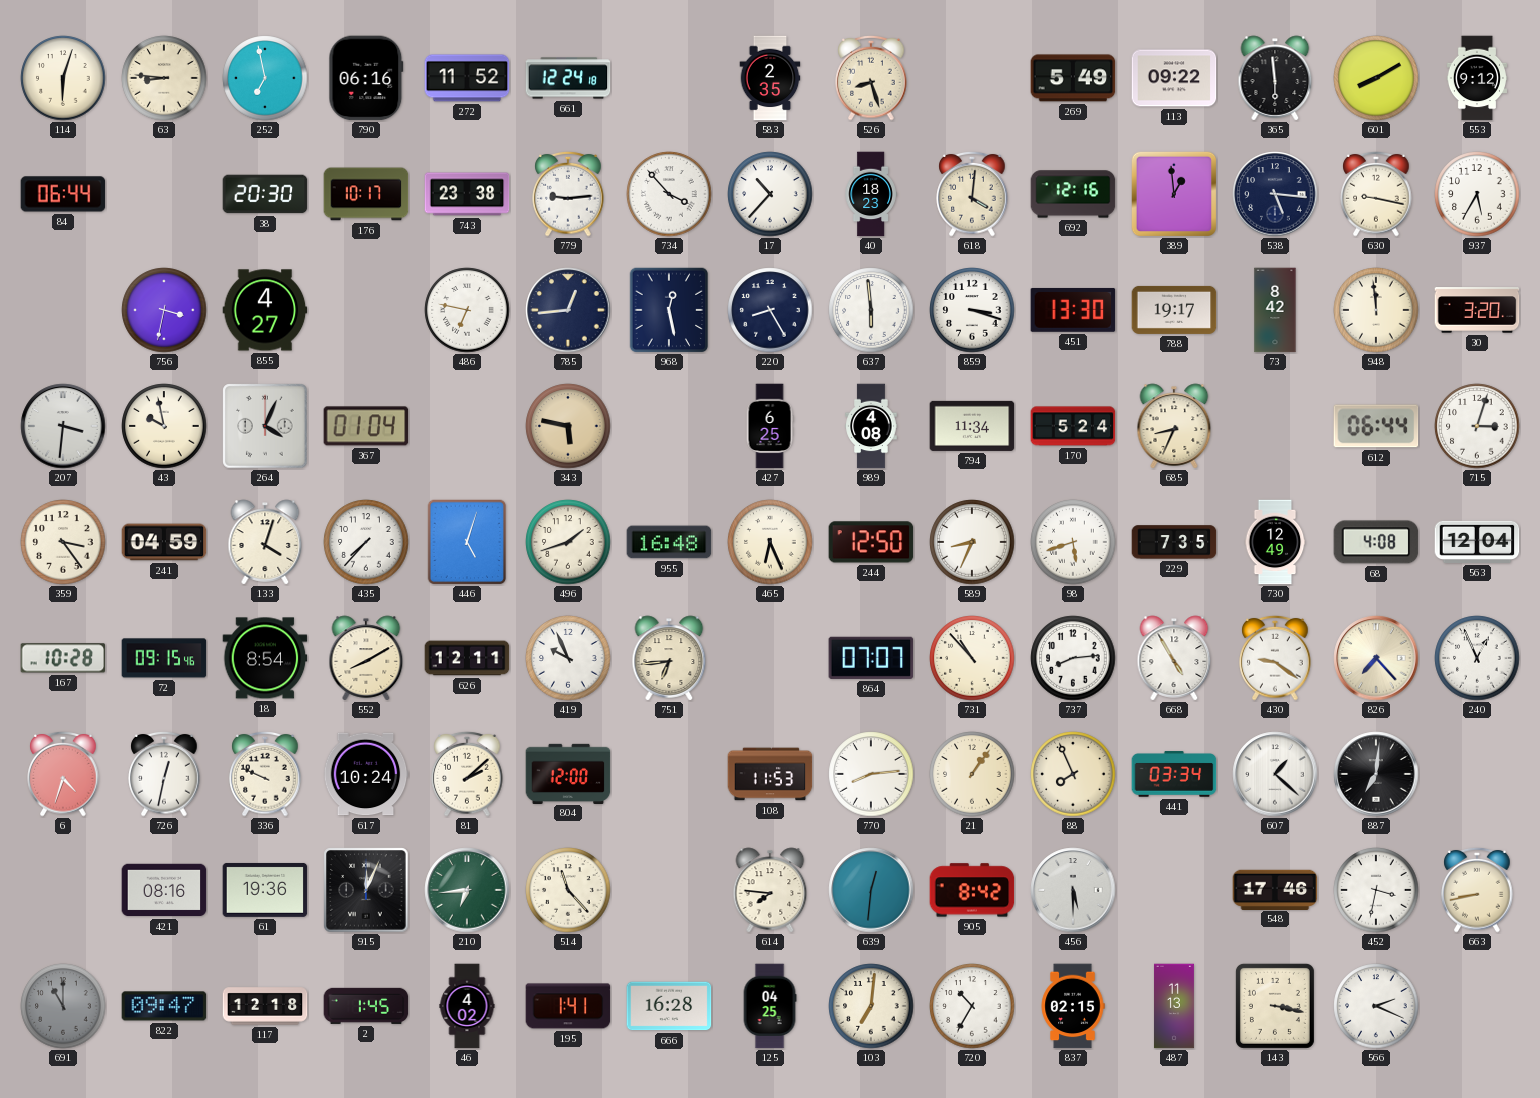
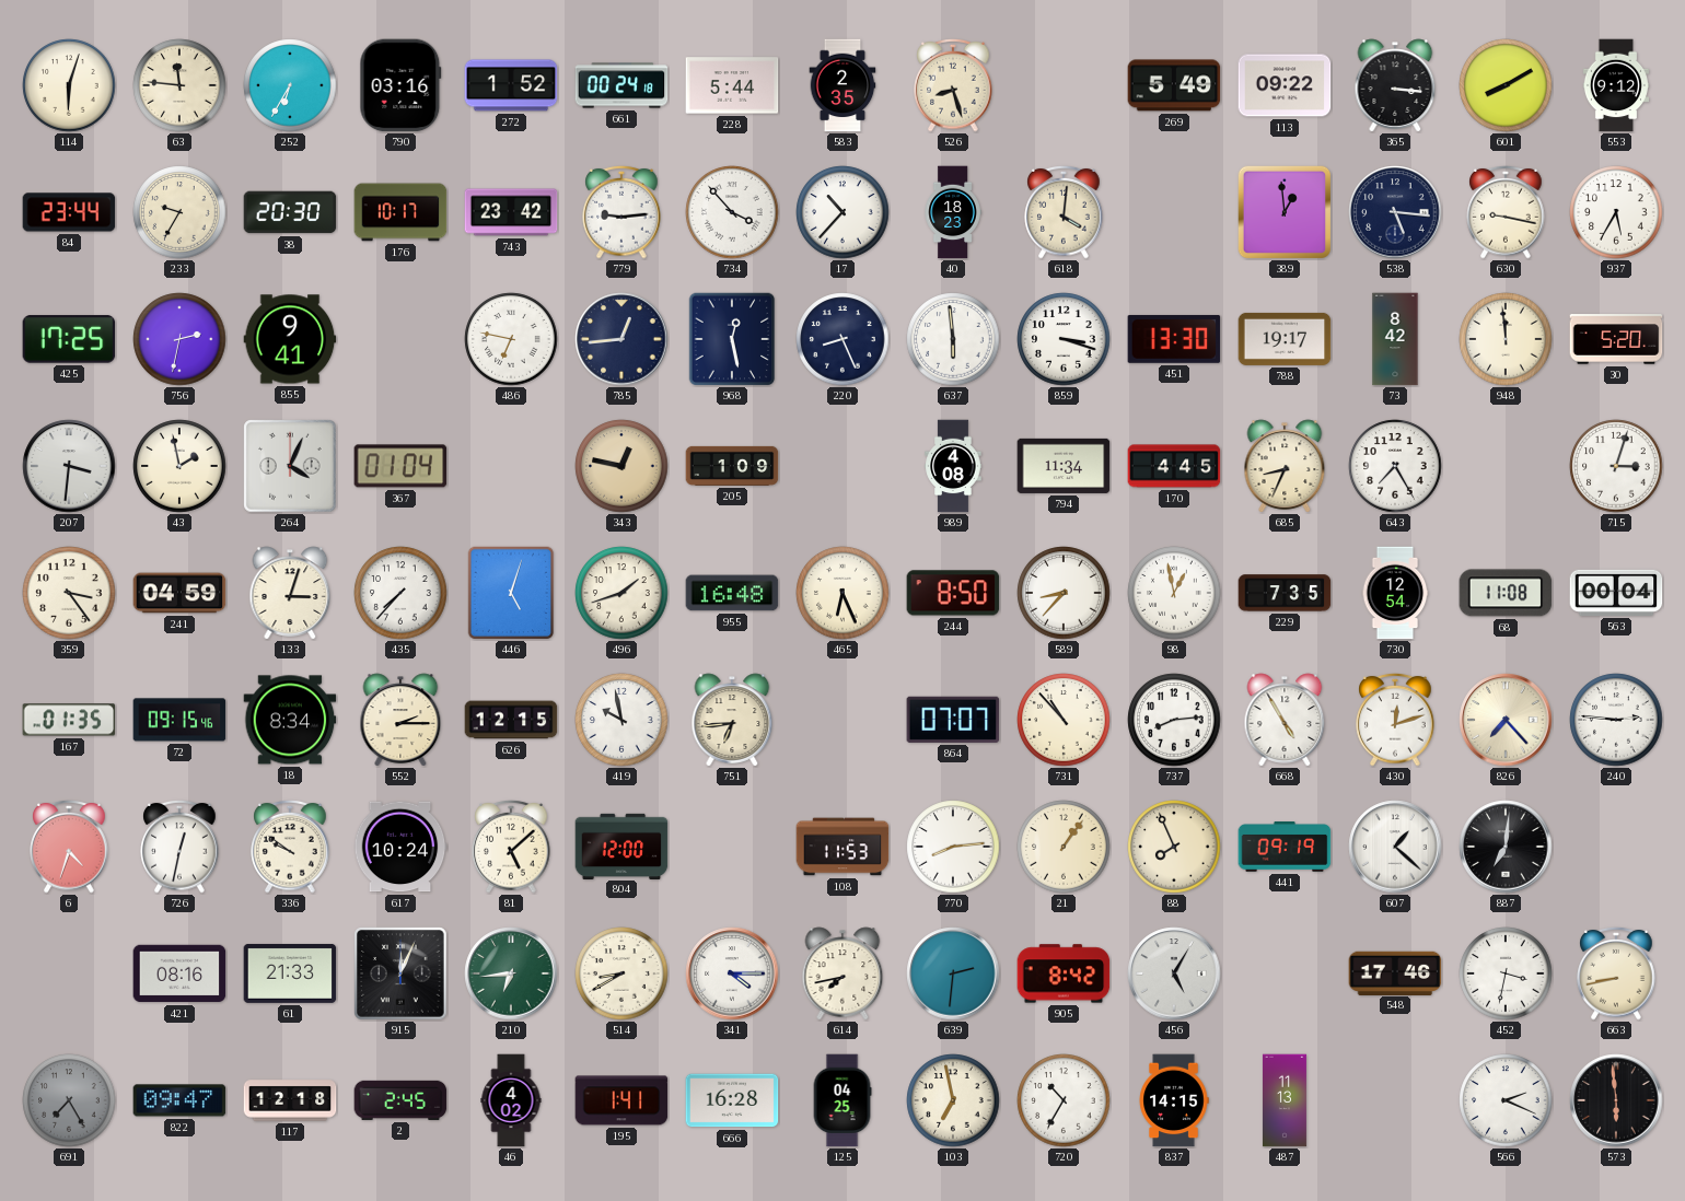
63: 8:46 -> 11:46 (179, 85)
252: 6:58 -> 6:35 (290, 85)
790: 06:16 -> 03:16 (400, 85)
272: 11:52 -> 1:52 (511, 85)
661: 12:24 -> 00:24 (621, 85)
228: none -> 5:44 (732, 85)
365: 5:59 -> 3:16 (1395, 85)
84: 06:44 -> 23:44 (69, 212)
233: none -> 9:35 (179, 212)
743: 23:38 -> 23:42 (511, 212)
692: 12:16 -> none (1073, 194)
425: none -> 17:25 (69, 339)
756: 3:32 -> 2:32 (179, 339)
855: 4:27 -> 9:41 (290, 339)
220: 8:25 -> 8:26 (842, 339)
30: 3:20 -> 5:20 (1616, 339)
43: 9:58 -> 1:58 (179, 466)
343: 5:47 -> 12:47 (621, 466)
205: none -> 1:09 (732, 466)
427: 6:25 -> none (770, 426)
170: 5:24 -> 4:45 (1174, 466)
643: none -> 7:25 (1395, 466)
612: 06:44 -> none (1376, 426)
133: 4:03 -> 3:03 (290, 593)
244: 12:50 -> 8:50 (953, 593)
589: 8:34 -> 8:37 (1064, 593)
98: 5:42 -> 12:58 (1174, 593)
730: 12:49 -> 12:54 (1395, 593)
68: 4:08 -> 11:08 (1506, 593)
563: 12:04 -> 00:04 (1616, 593)
167: 10:28 -> 01:35 (69, 720)
18: 8:54 -> 8:34 (290, 720)
552: 8:10 -> 2:15 (400, 720)
626: 12:11 -> 12:15 (511, 720)
419: 9:56 -> 9:58 (621, 720)
430: 9:21 -> 12:12 (1395, 720)
240: 12:56 -> 2:46 (1616, 720)
336: 9:49 -> 9:51 (290, 847)
81: 2:08 -> 5:08 (511, 847)
441: 03:34 -> 09:19 (1285, 847)
61: 19:36 -> 21:33 (290, 973)
514: 11:23 -> 8:40 (621, 973)
341: none -> 4:15 (732, 973)
614: 7:46 -> 7:43 (842, 973)
639: 12:31 -> 2:31 (953, 973)
456: 5:30 -> 5:05 (1174, 973)
691: 11:00 -> 7:25 (69, 1100)
2: 1:45 -> 2:45 (400, 1100)
103: 7:01 -> 6:58 (953, 1100)
837: 02:15 -> 14:15 (1174, 1100)
143: 3:17 -> none (1275, 1006)
573: none -> 5:59 (1616, 1100)
